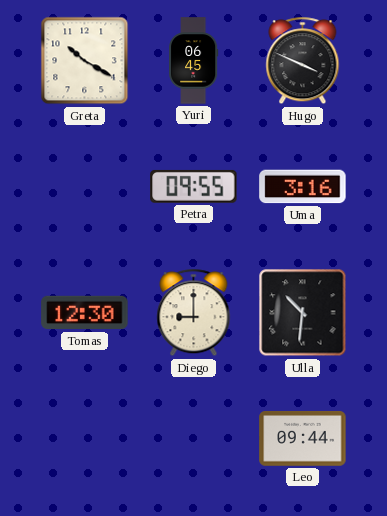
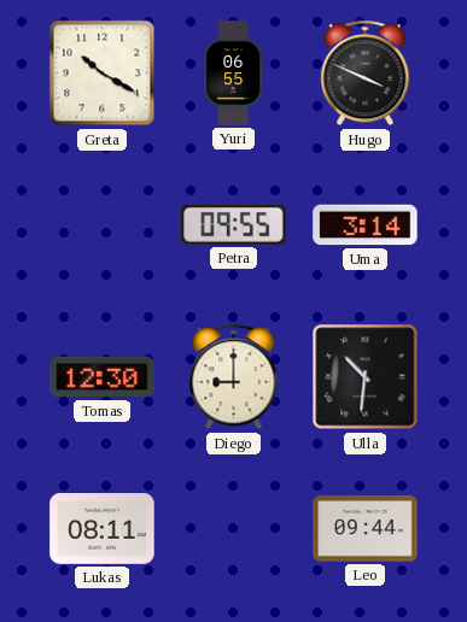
Yuri: 06:45 -> 06:55 (233, 74)
Uma: 3:16 -> 3:14 (366, 225)
Lukas: none -> 08:11 (103, 529)
